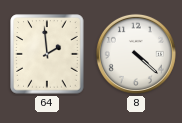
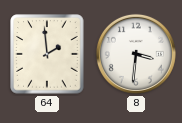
8: 4:22 -> 3:31 (136, 54)
